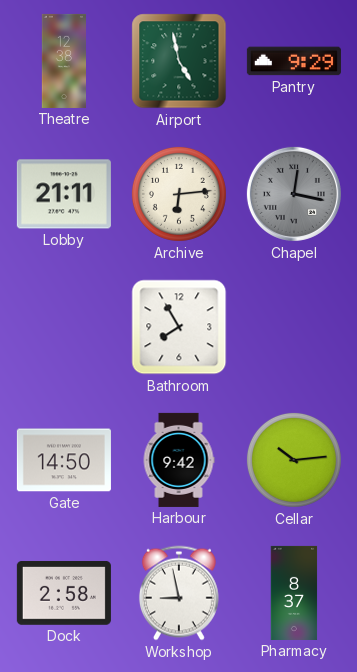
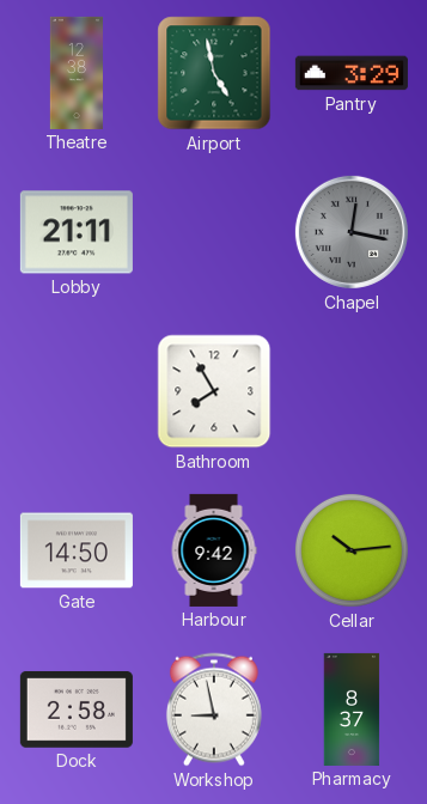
Pantry: 9:29 -> 3:29 (352, 73)
Archive: 6:14 -> none (179, 194)
